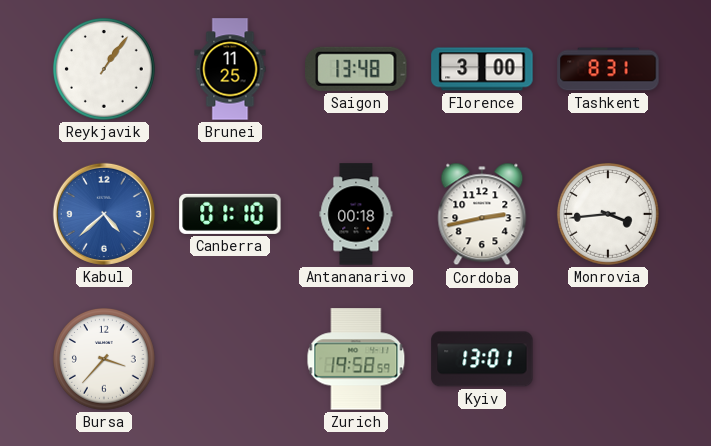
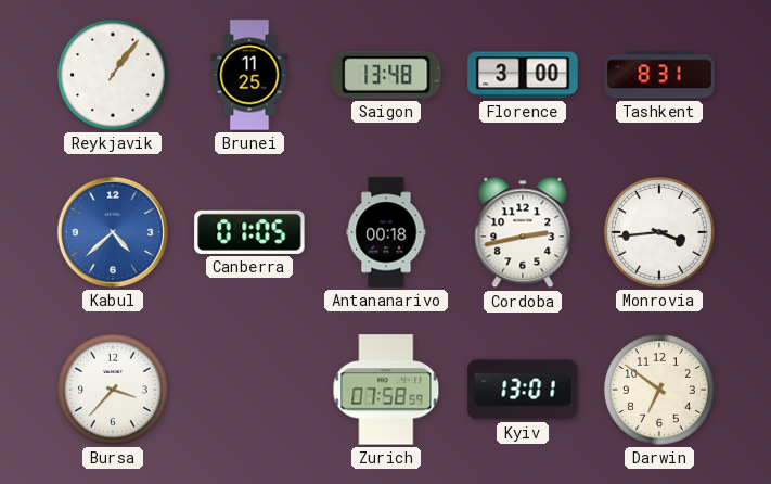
Canberra: 01:10 -> 01:05 (249, 232)
Zurich: 19:58 -> 07:58 (386, 390)
Darwin: none -> 6:51 (659, 391)
